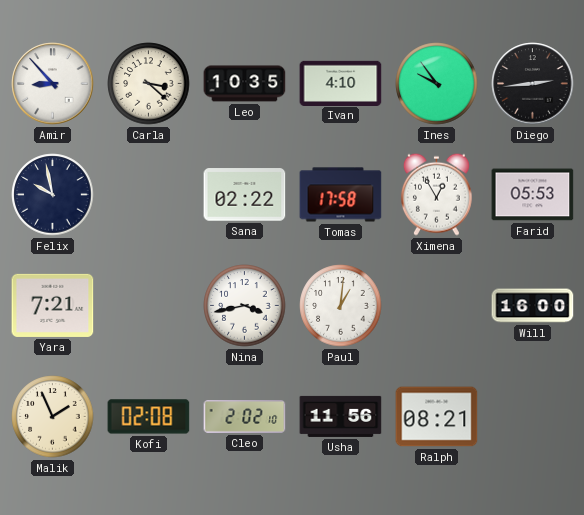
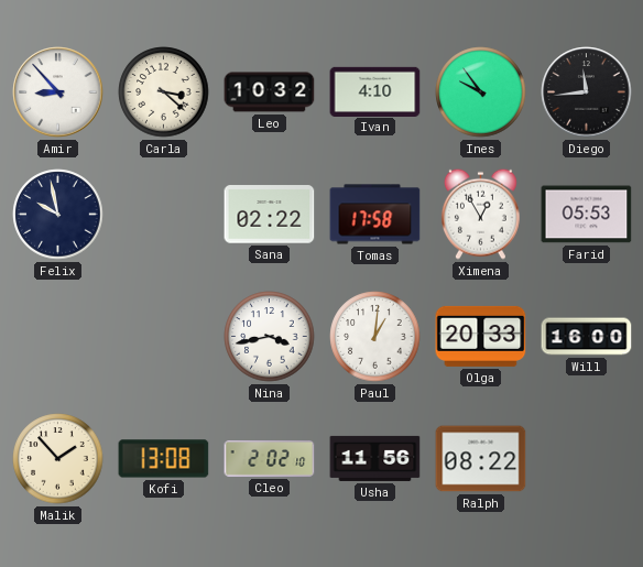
Leo: 10:35 -> 10:32 (270, 92)
Diego: 2:44 -> 11:44 (587, 92)
Yara: 7:21 -> none (53, 305)
Olga: none -> 20:33 (481, 336)
Malik: 1:56 -> 1:53 (58, 459)
Kofi: 02:08 -> 13:08 (164, 459)
Ralph: 08:21 -> 08:22 (481, 459)
